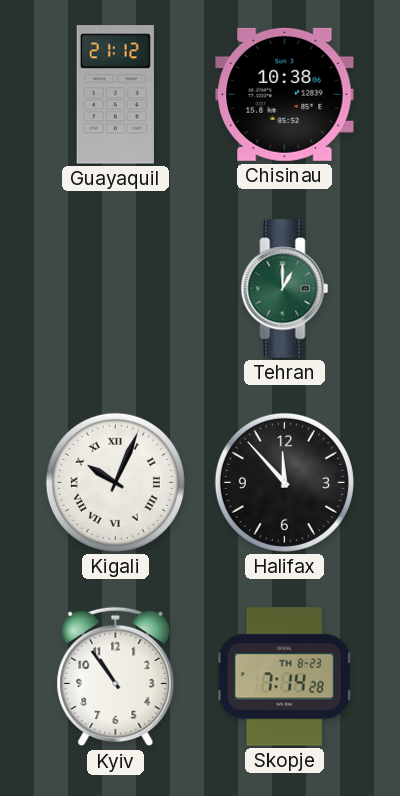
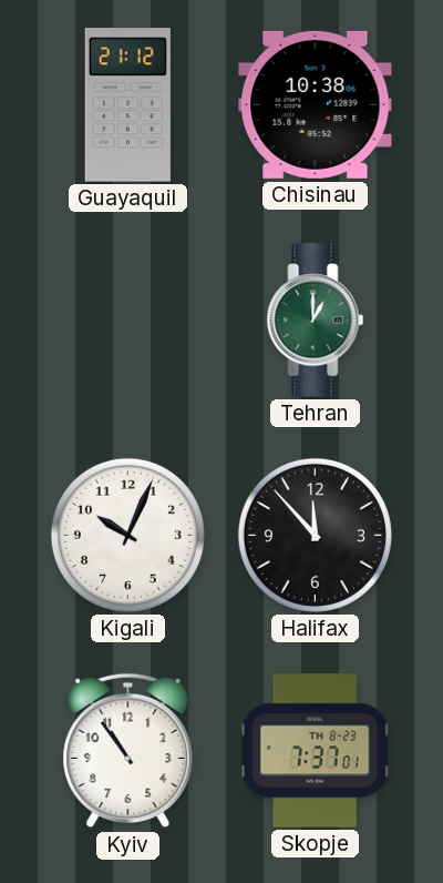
Kigali numerals: Roman -> Arabic (127, 535)
Skopje: 7:14 -> 7:37 (316, 751)
